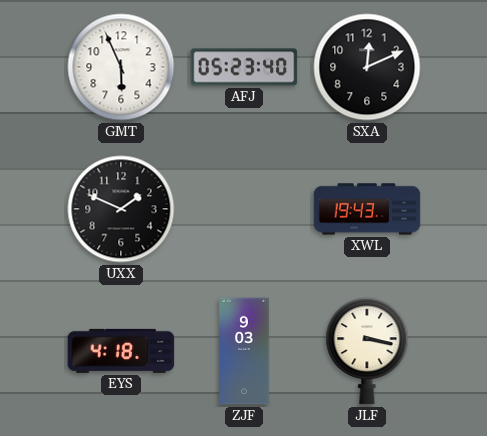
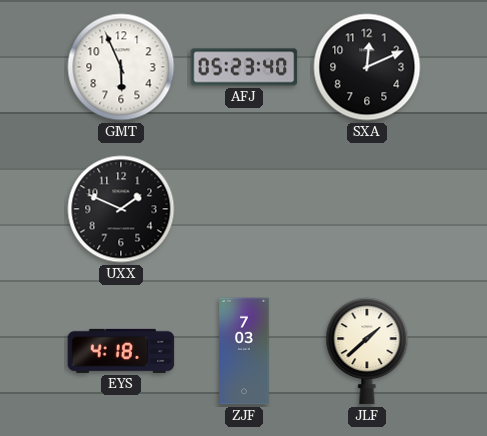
XWL: 19:43 -> none (367, 209)
ZJF: 9:03 -> 7:03 (244, 351)
JLF: 3:17 -> 1:38 (367, 351)
